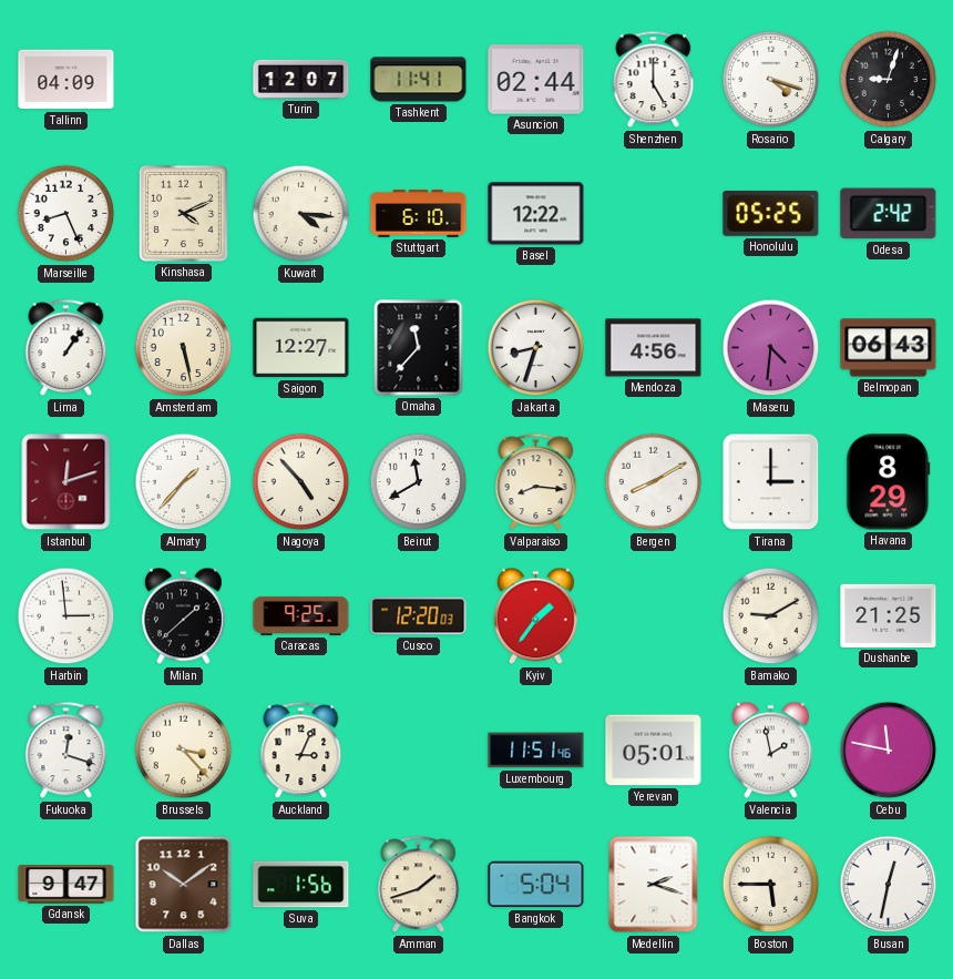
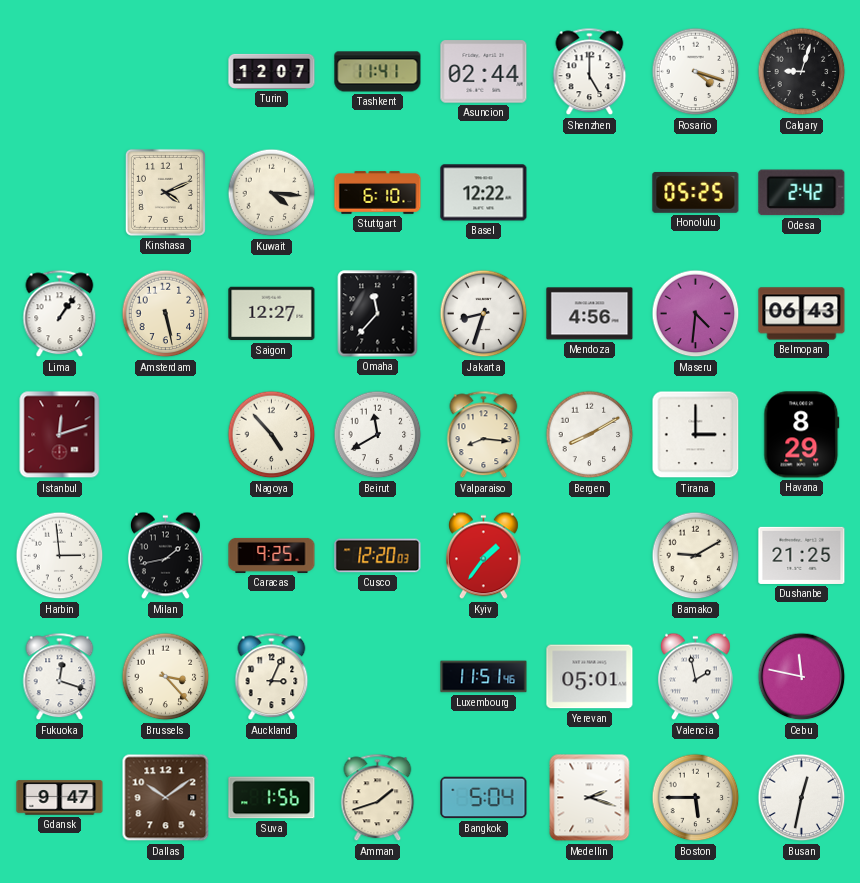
Tallinn: 04:09 -> none (66, 80)
Marseille: 8:26 -> none (66, 214)
Almaty: 1:37 -> none (184, 482)
Milan: 1:38 -> 1:43 (165, 556)
